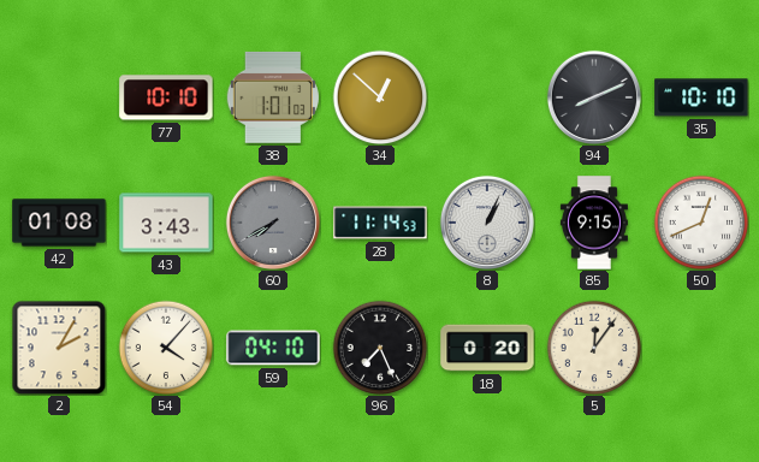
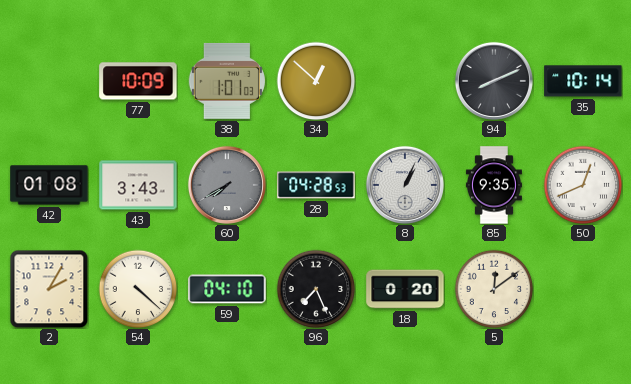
77: 10:10 -> 10:09 (138, 81)
35: 10:10 -> 10:14 (583, 81)
28: 11:14 -> 04:28 (316, 185)
85: 9:15 -> 9:35 (494, 185)
54: 4:07 -> 4:22 (138, 289)
5: 12:06 -> 12:09 (494, 289)
